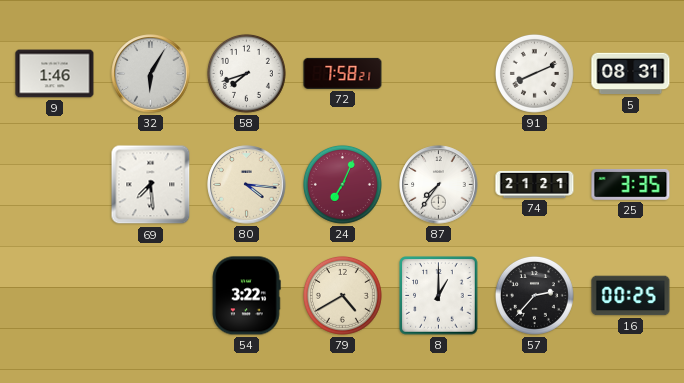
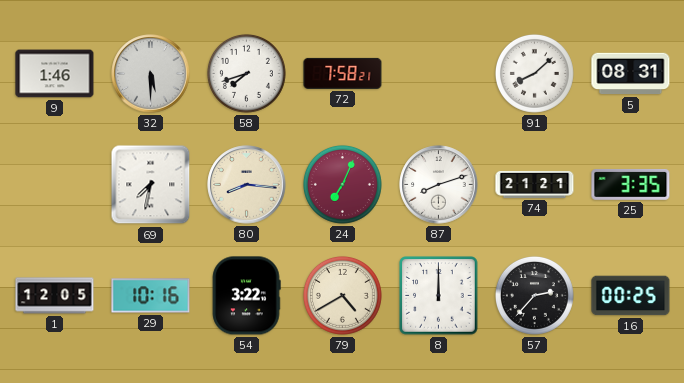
32: 6:05 -> 5:30 (151, 74)
91: 8:11 -> 8:08 (534, 73)
69: 7:29 -> 7:32 (151, 185)
80: 4:16 -> 8:16 (247, 185)
87: 7:36 -> 8:12 (439, 185)
1: none -> 12:05 (55, 296)
29: none -> 10:16 (151, 296)
8: 1:00 -> 12:00 (439, 296)
